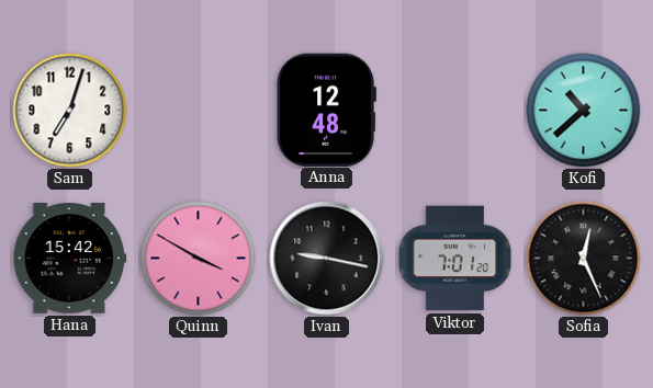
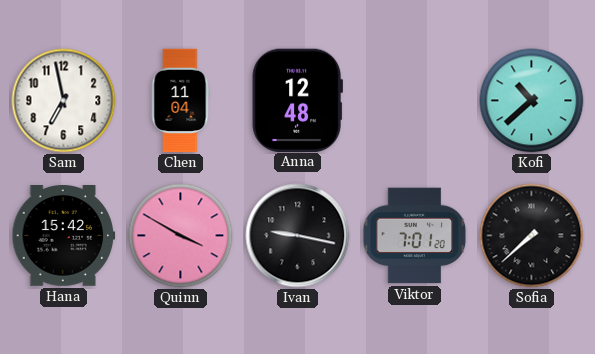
Sam: 7:03 -> 6:58 (64, 101)
Chen: none -> 11:04 (180, 101)
Sofia: 12:26 -> 7:38 (532, 236)
